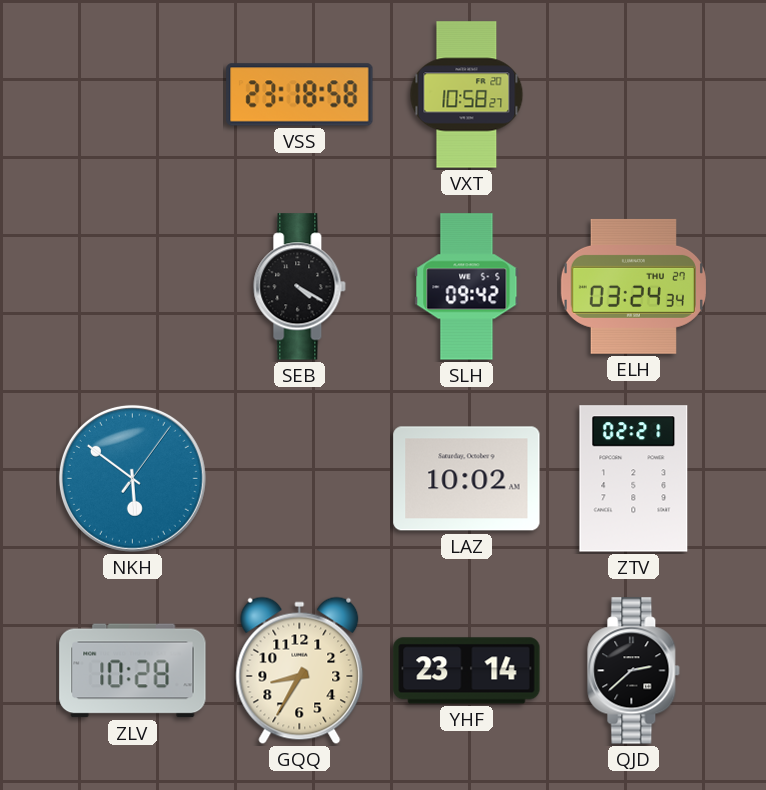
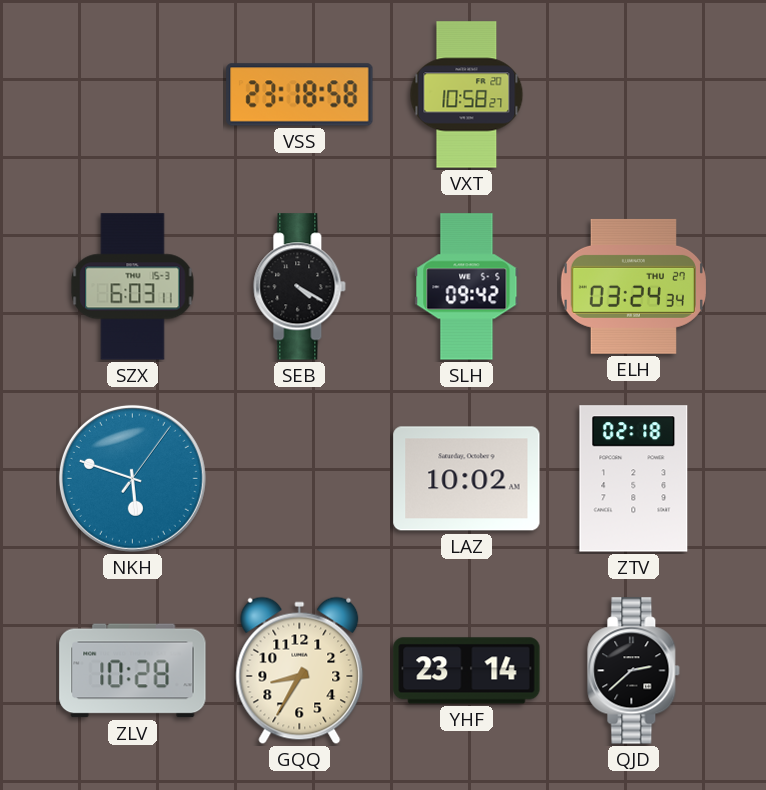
SZX: none -> 6:03 (133, 287)
NKH: 5:51 -> 5:48 (132, 478)
ZTV: 02:21 -> 02:18 (634, 479)
